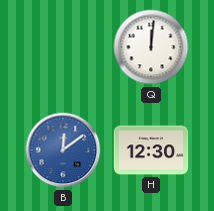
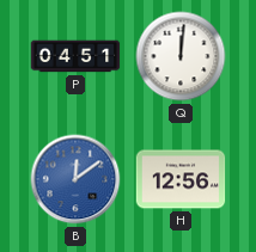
P: none -> 04:51 (75, 56)
H: 12:30 -> 12:56 (181, 179)
